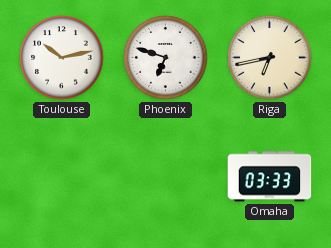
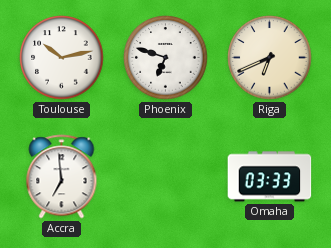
Riga: 6:43 -> 6:41 (270, 58)
Accra: none -> 6:59 (62, 177)
